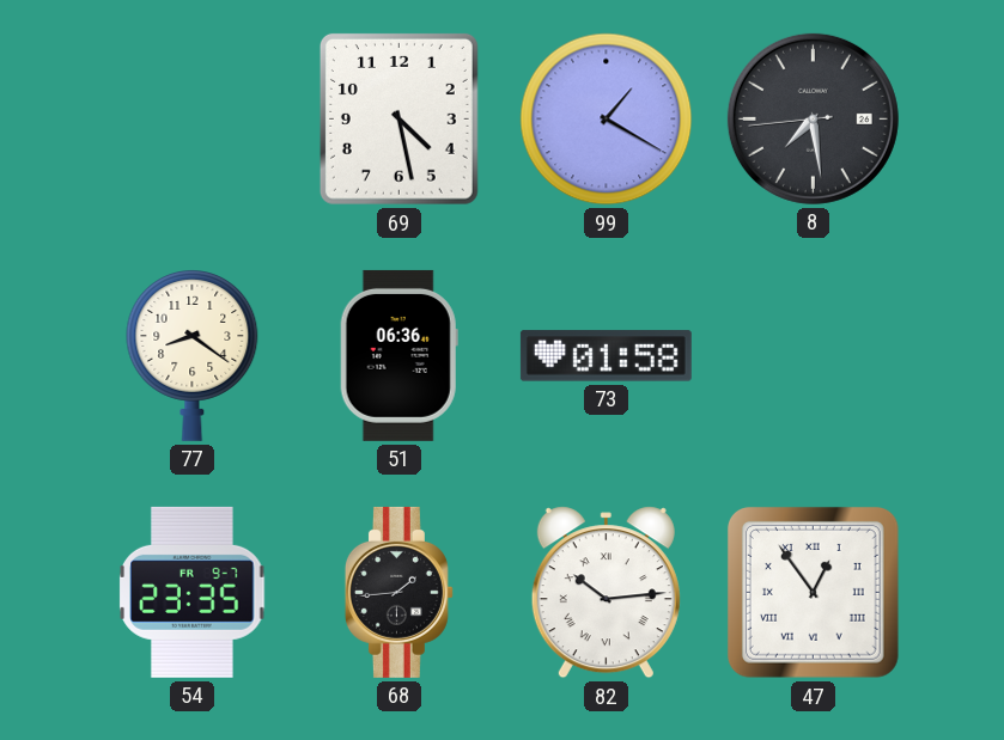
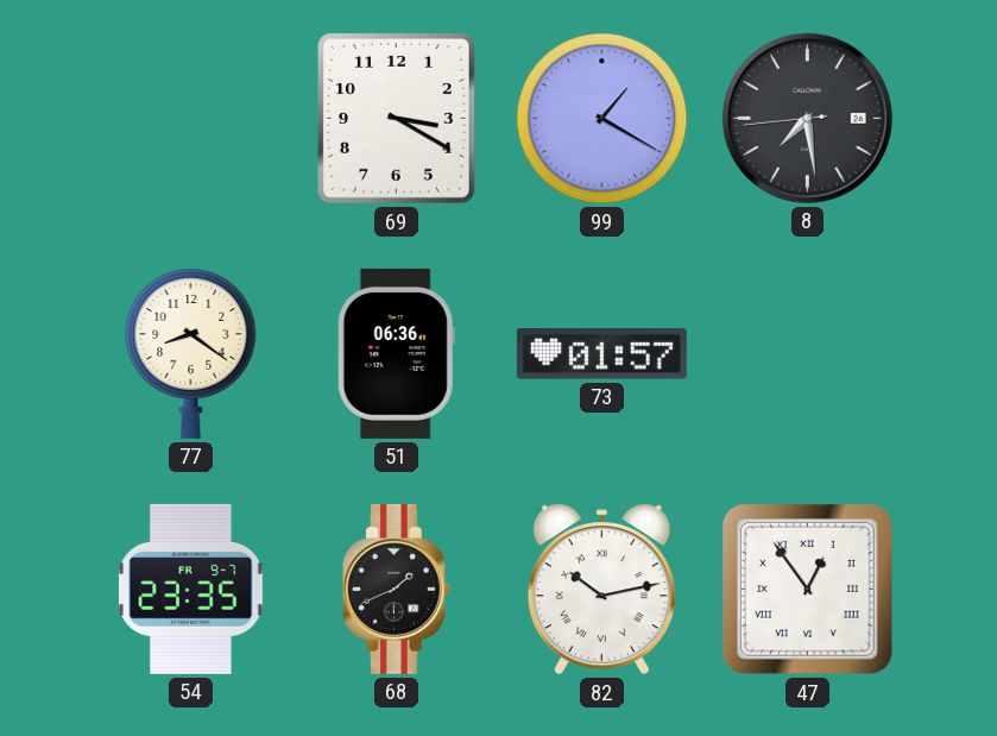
69: 4:28 -> 3:20 (396, 118)
73: 01:58 -> 01:57 (601, 354)
68: 1:44 -> 1:41 (396, 589)
82: 10:14 -> 10:13 (601, 590)
